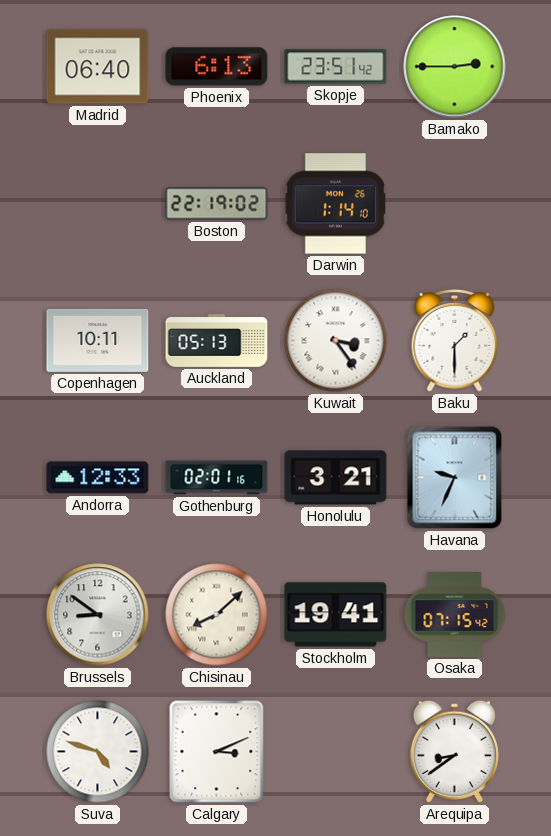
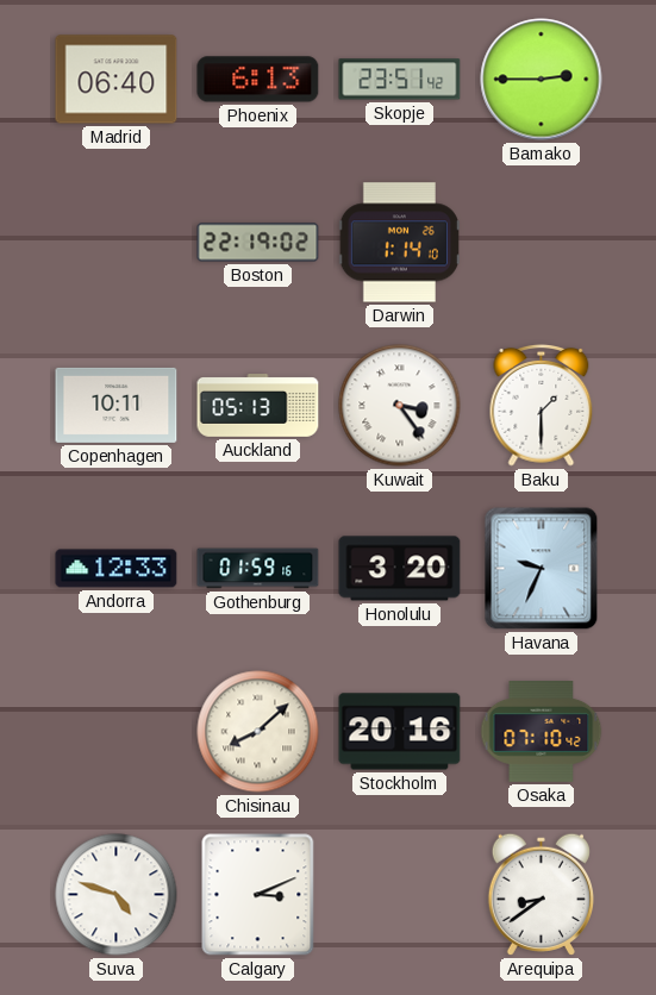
Gothenburg: 02:01 -> 01:59 (258, 569)
Honolulu: 3:21 -> 3:20 (400, 569)
Brussels: 8:51 -> none (98, 615)
Stockholm: 19:41 -> 20:16 (400, 732)
Osaka: 07:15 -> 07:10 (542, 732)
